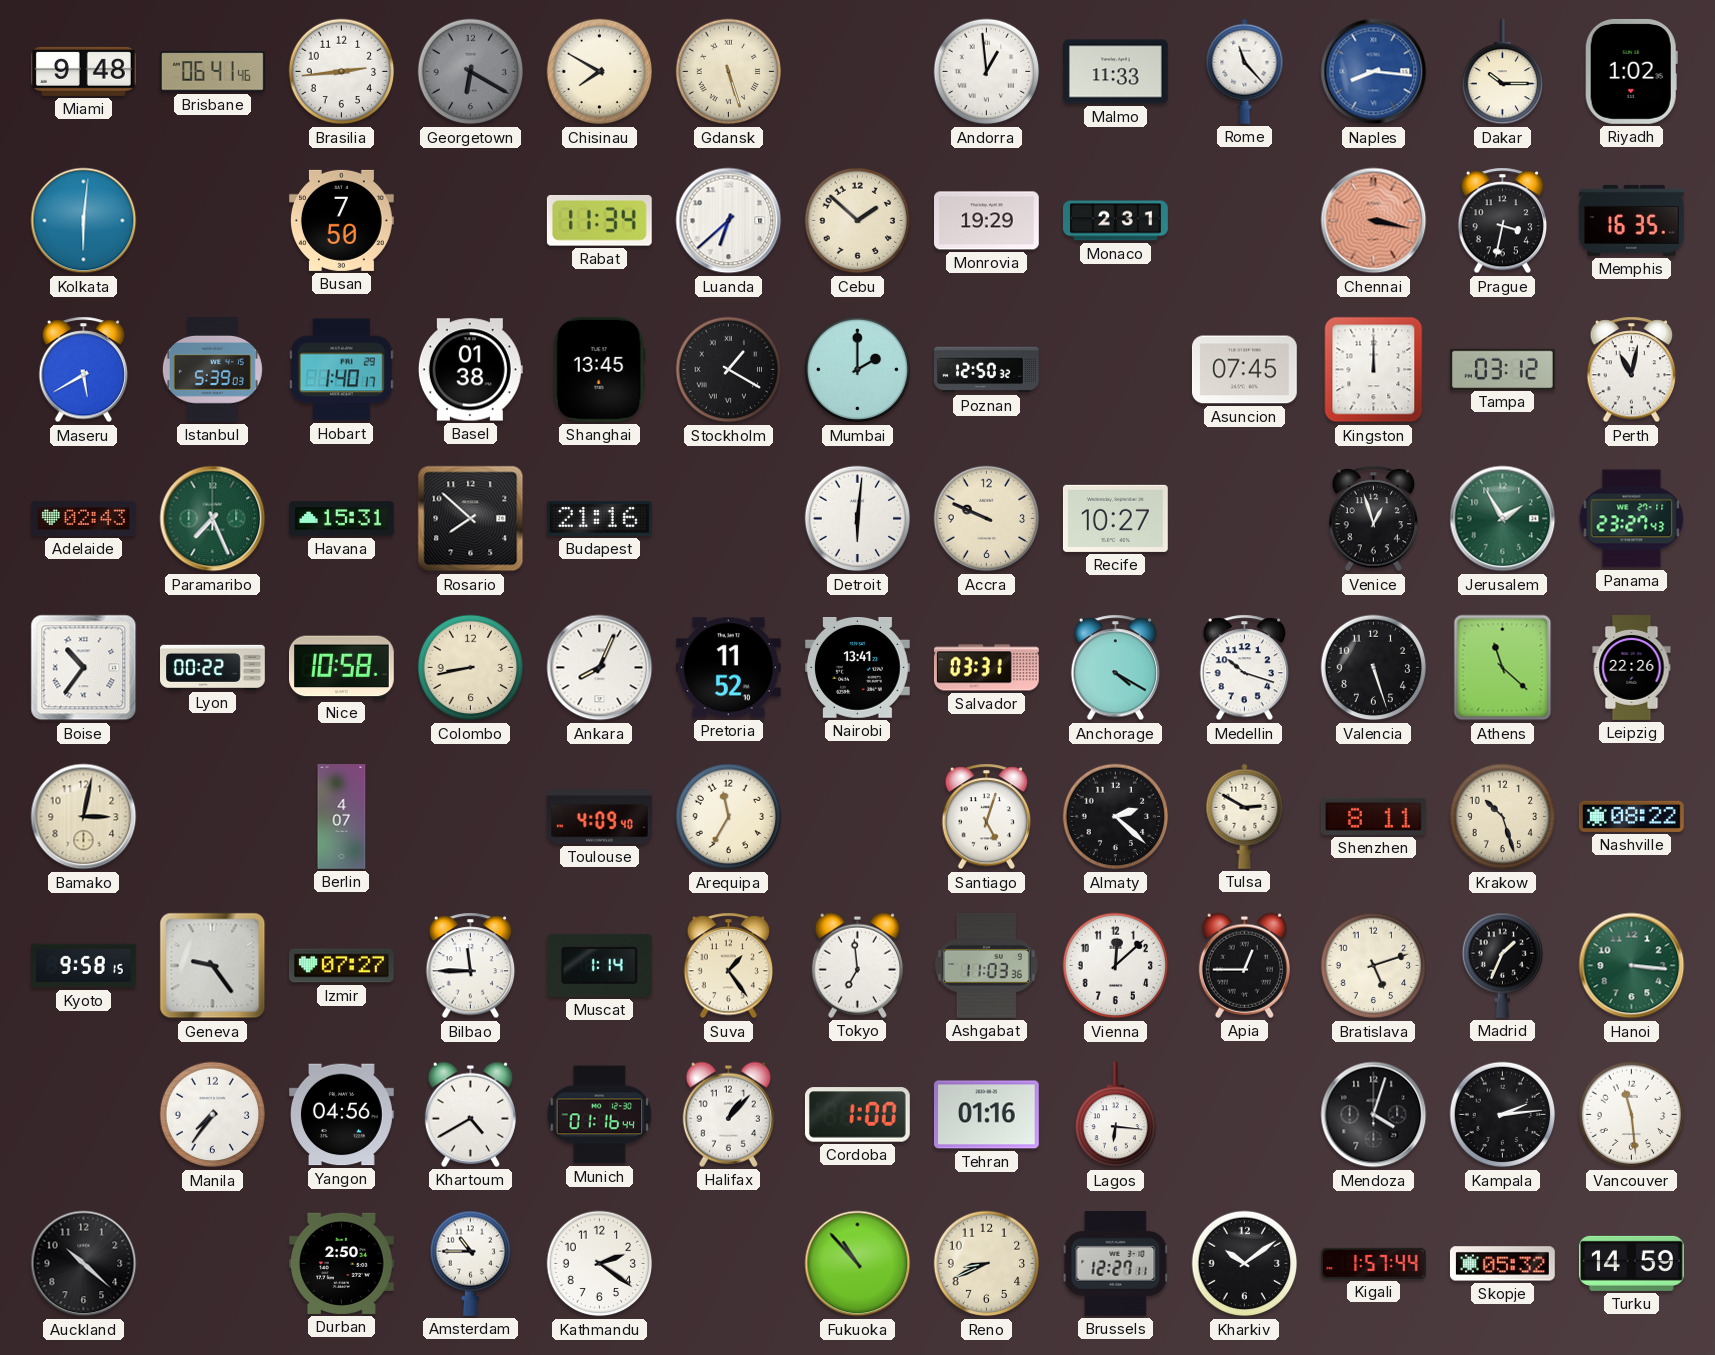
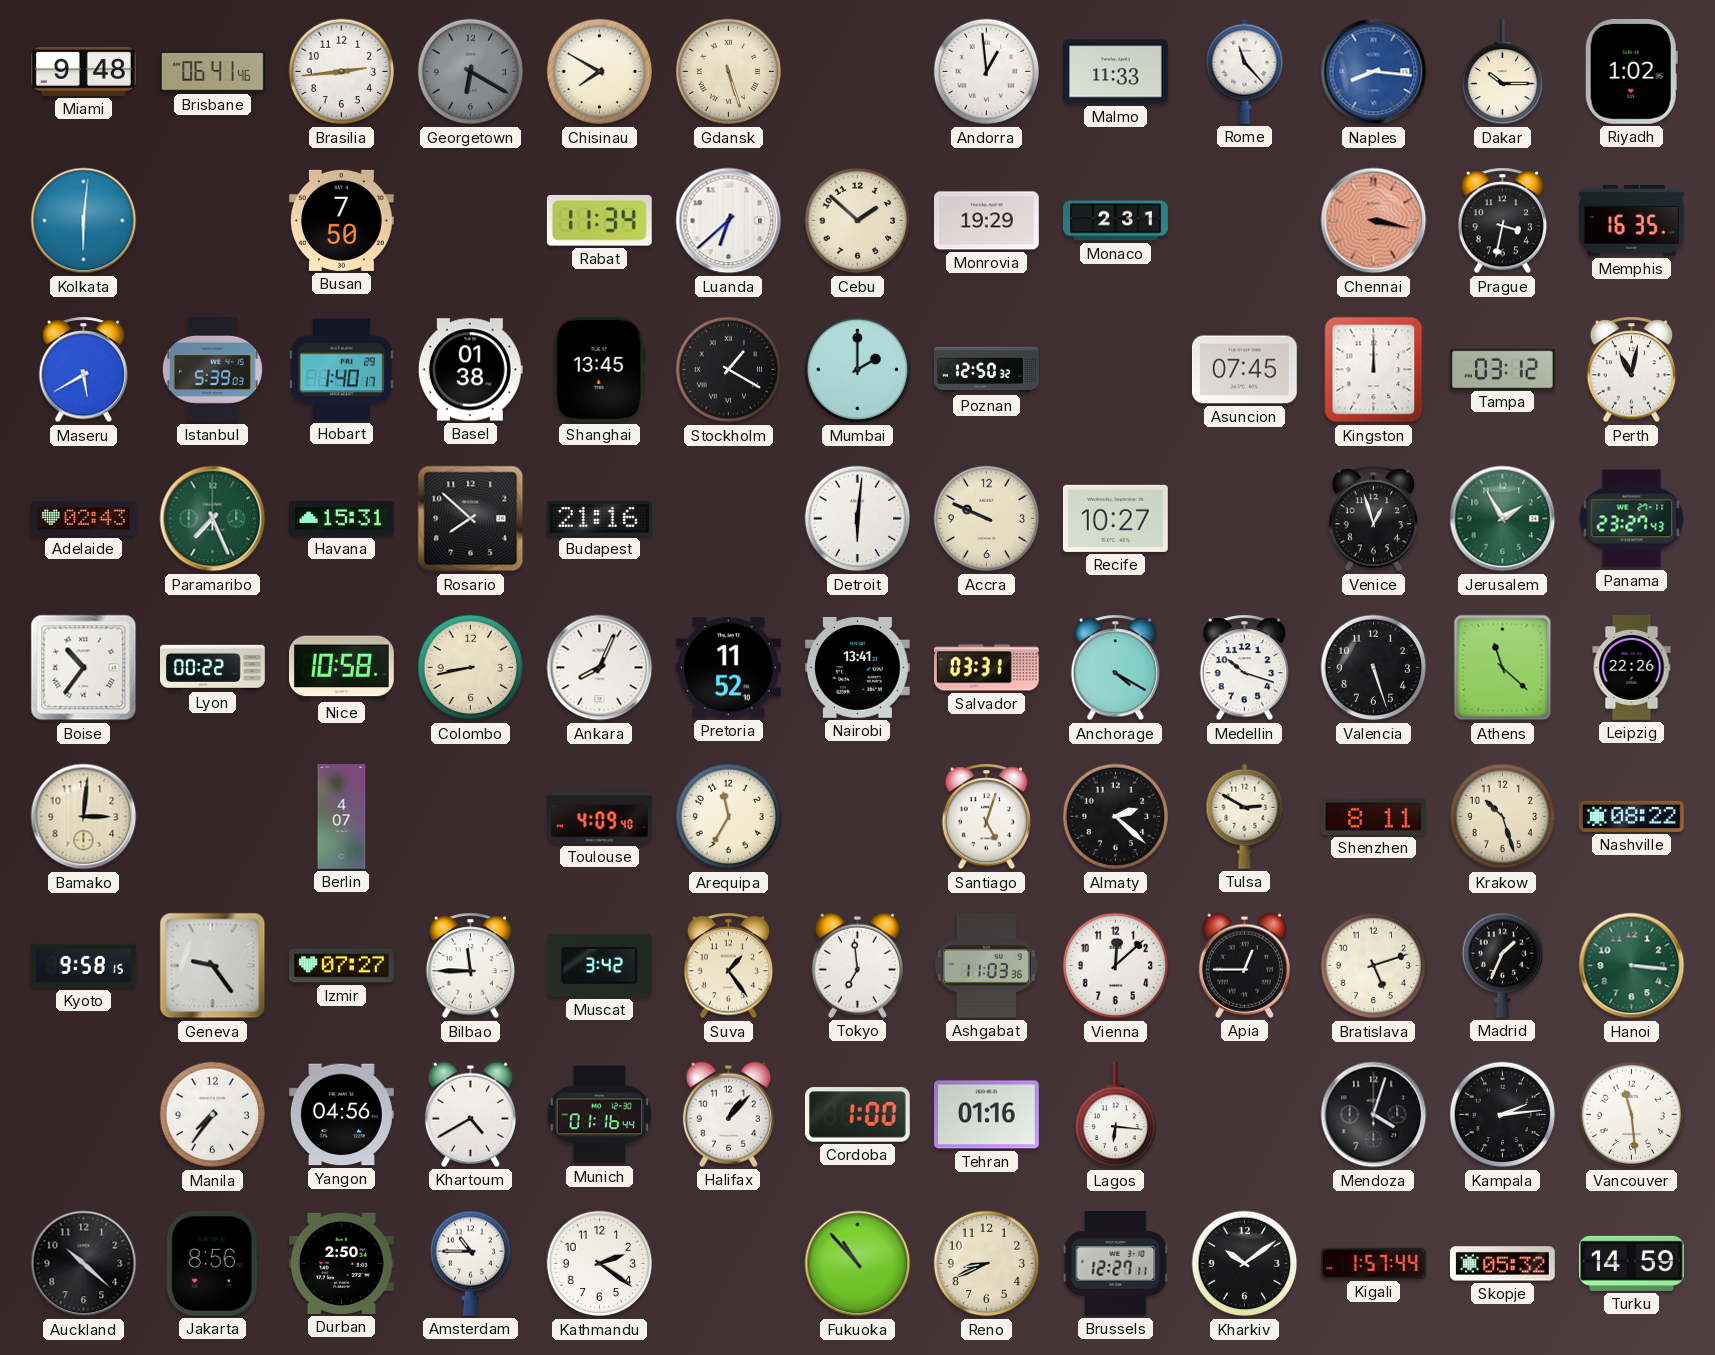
Bamako: 3:02 -> 3:01 (84, 817)
Muscat: 1:14 -> 3:42 (599, 965)
Jakarta: none -> 8:56 (212, 1263)
